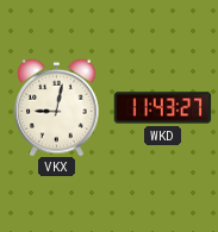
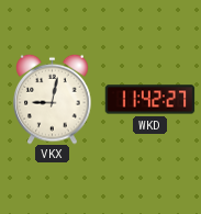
WKD: 11:43 -> 11:42 (149, 100)
